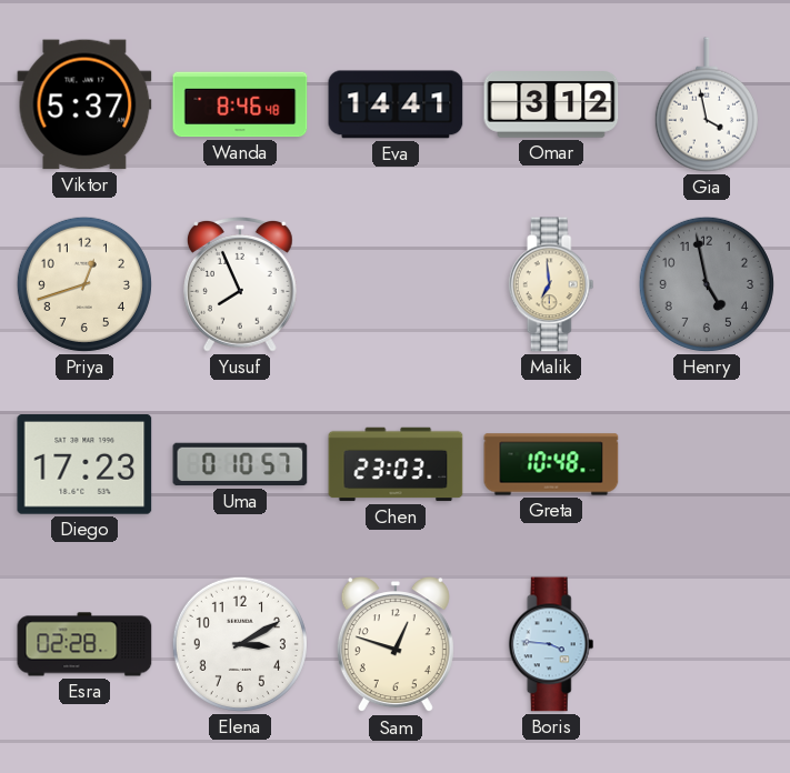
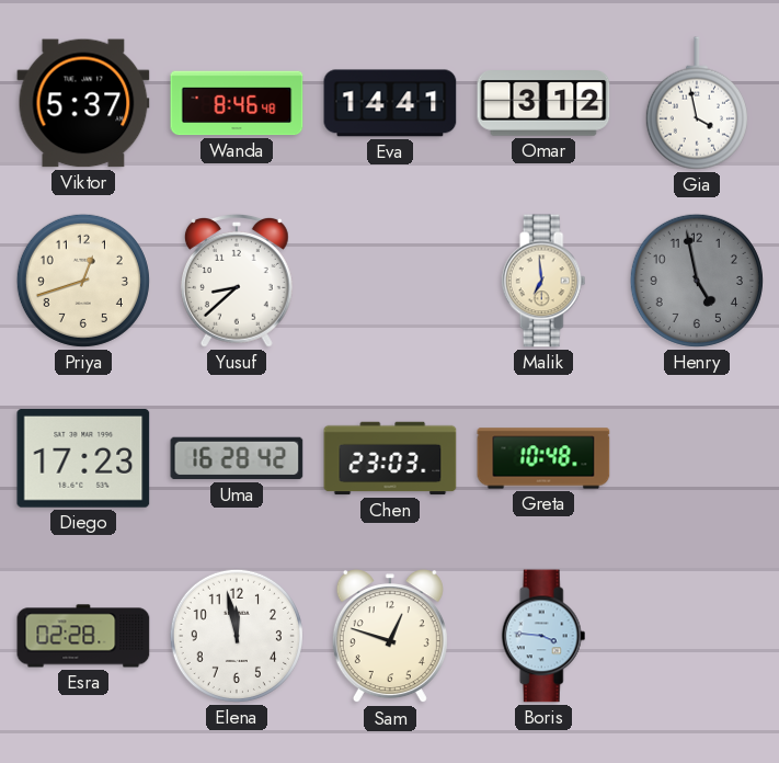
Yusuf: 7:56 -> 8:38 (237, 281)
Uma: 0:10 -> 16:28 (237, 458)
Elena: 3:10 -> 11:58 (237, 636)
